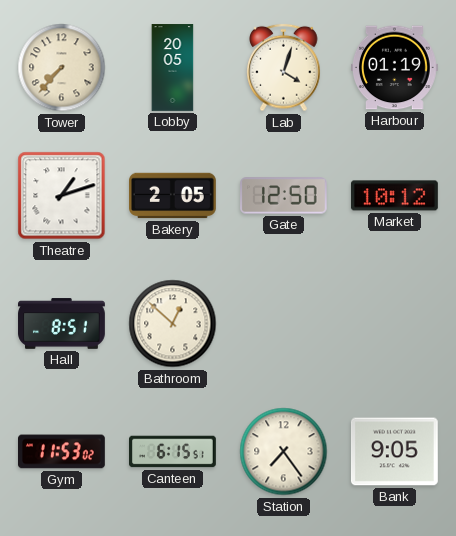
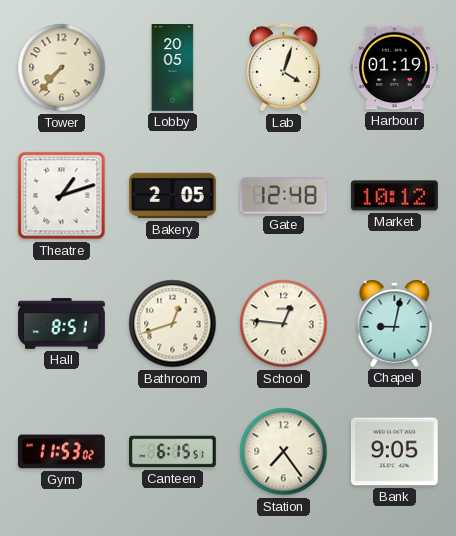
Gate: 12:50 -> 12:48 (284, 196)
Bathroom: 12:52 -> 12:42 (173, 324)
School: none -> 12:46 (284, 324)
Chapel: none -> 9:02 (395, 323)
